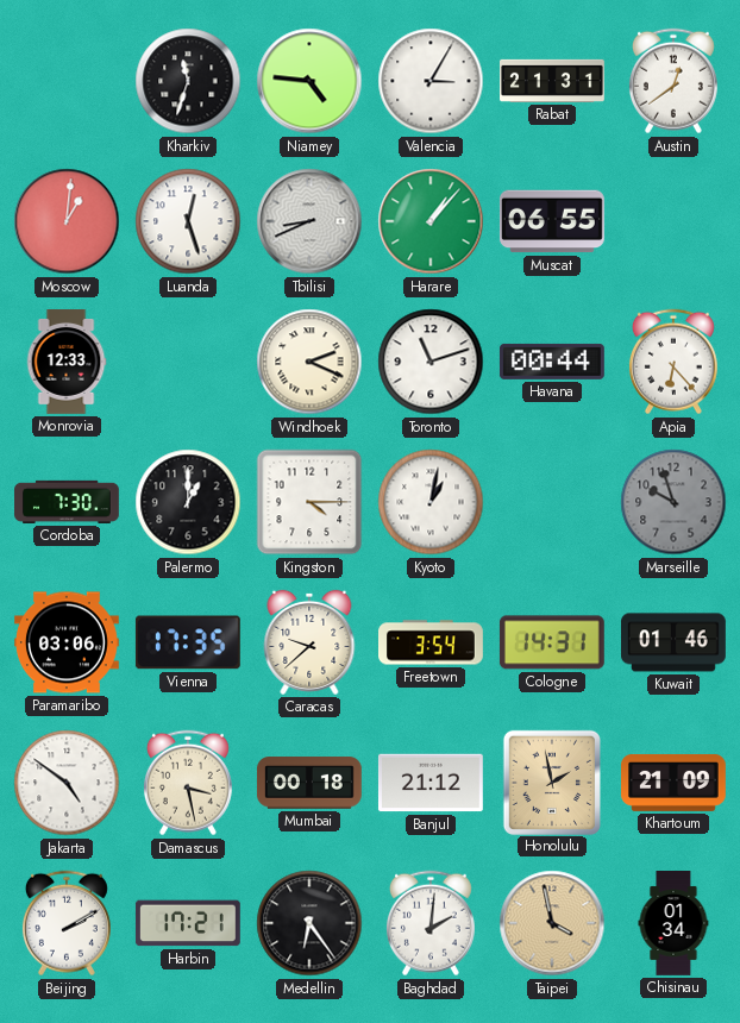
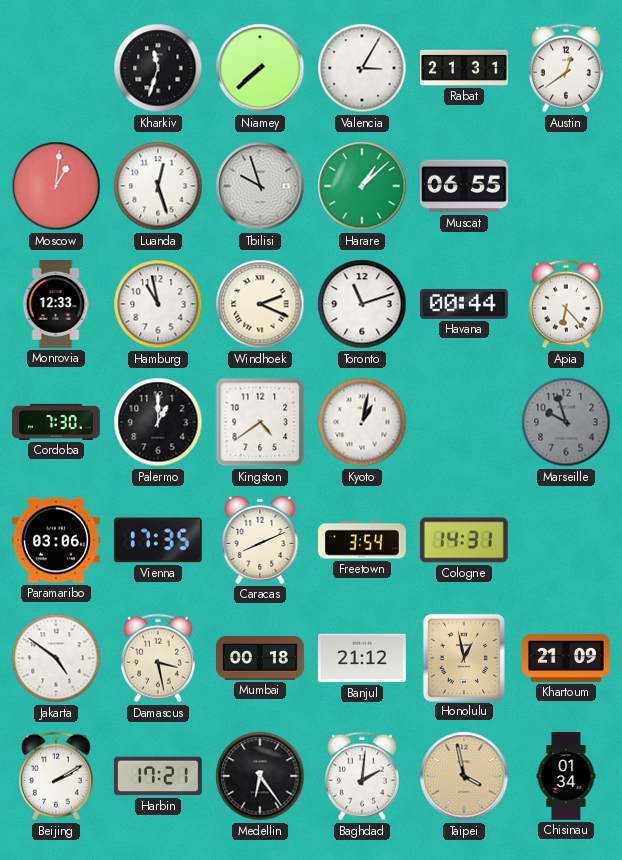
Niamey: 4:46 -> 7:38 (260, 68)
Tbilisi: 8:41 -> 9:57 (260, 186)
Harare: 1:07 -> 1:08 (362, 186)
Hamburg: none -> 10:58 (158, 304)
Kingston: 4:15 -> 4:39 (260, 422)
Caracas: 9:38 -> 8:11 (260, 540)
Kuwait: 01:46 -> none (675, 642)
Honolulu: 1:58 -> 12:58 (464, 657)
